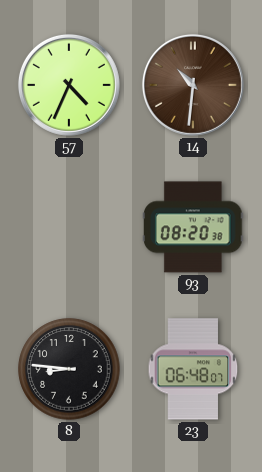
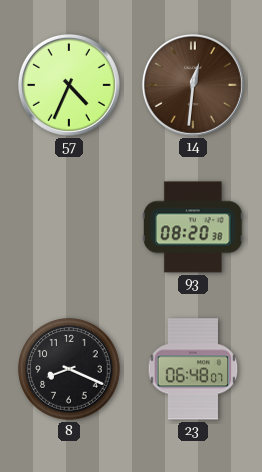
14: 10:31 -> 12:31 (193, 85)
8: 8:46 -> 8:19 (69, 369)
